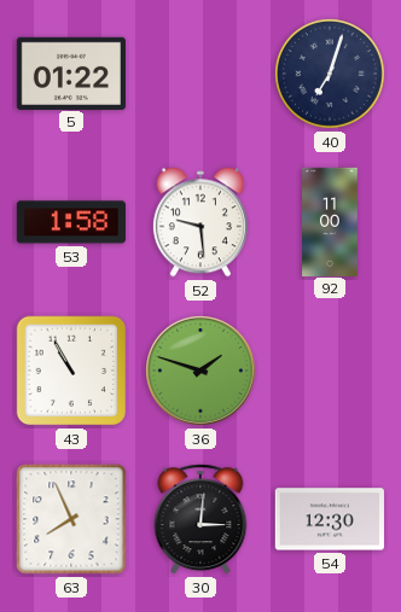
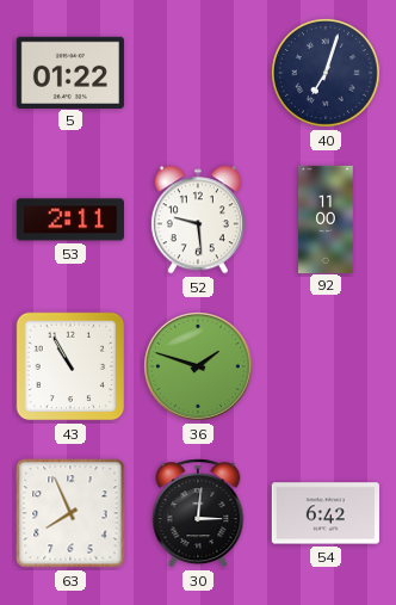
53: 1:58 -> 2:11 (70, 220)
54: 12:30 -> 6:42 (326, 513)
